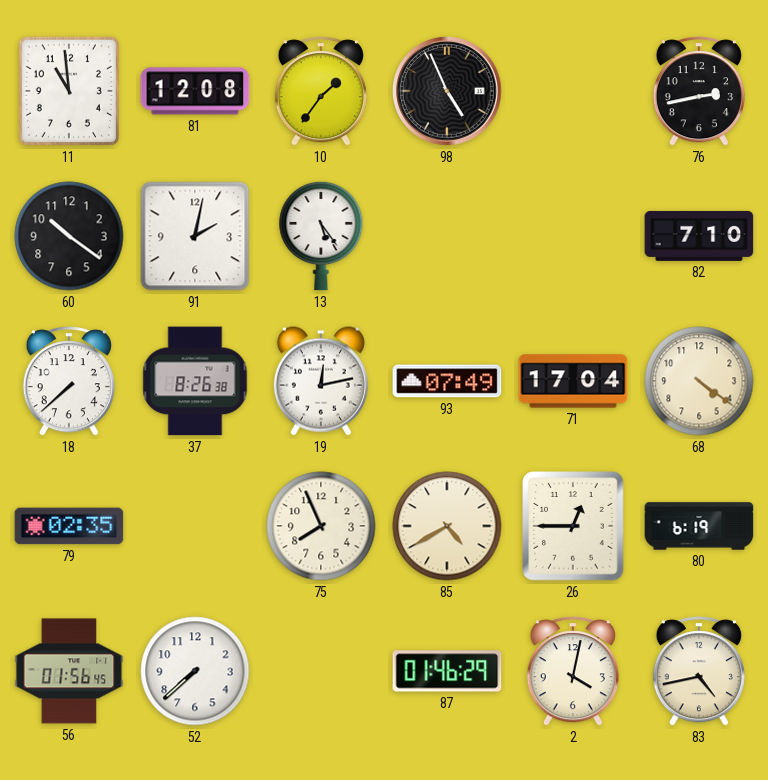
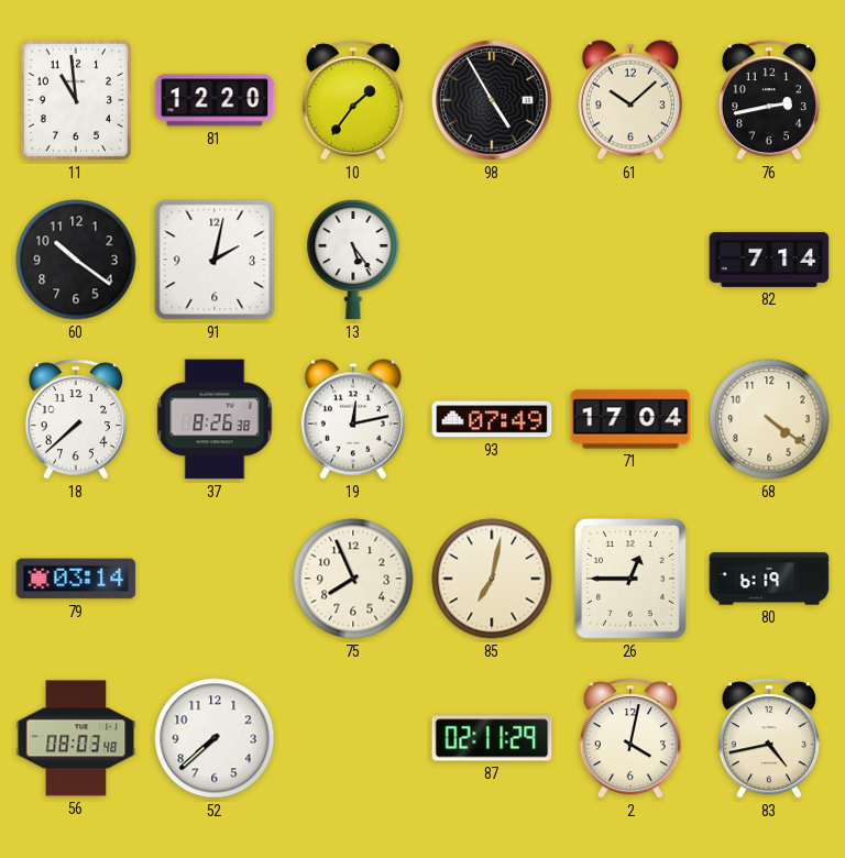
81: 12:08 -> 12:20 (215, 100)
98: 4:56 -> 4:55 (493, 101)
61: none -> 10:08 (630, 100)
82: 7:10 -> 7:14 (769, 260)
79: 02:35 -> 03:14 (76, 579)
85: 4:40 -> 7:02 (492, 579)
56: 01:56 -> 08:03 (76, 738)
87: 01:46 -> 02:11 (492, 738)
